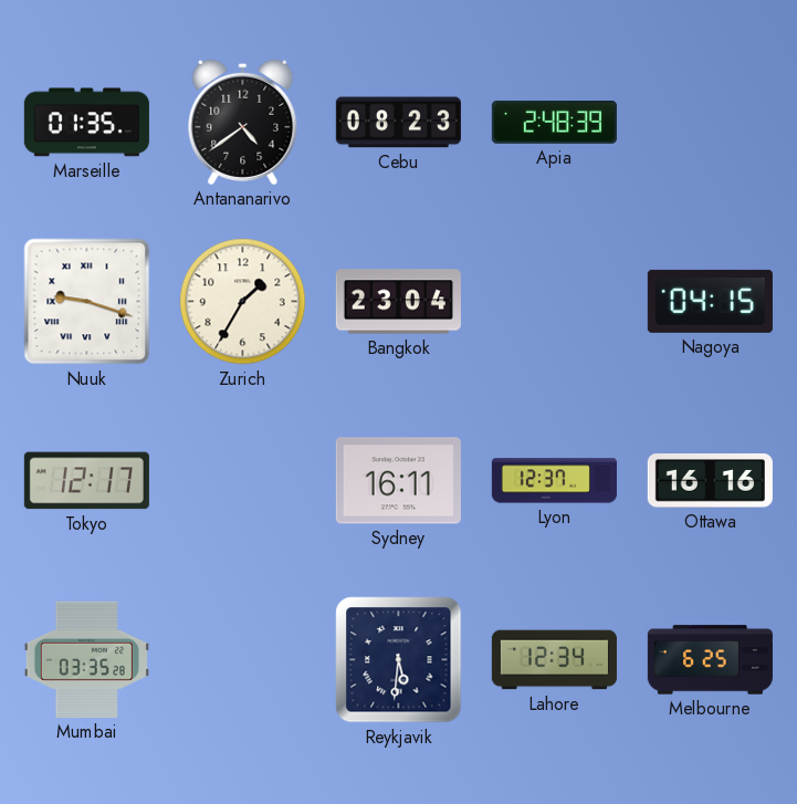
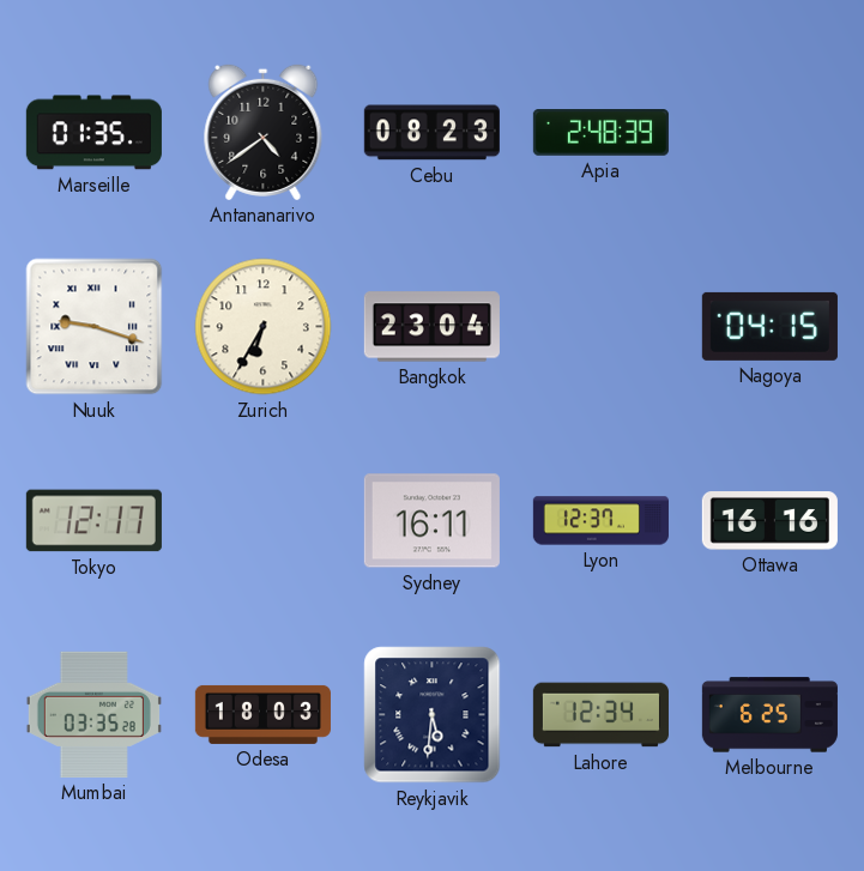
Zurich: 1:35 -> 6:35 (264, 327)
Odesa: none -> 18:03 (262, 714)
